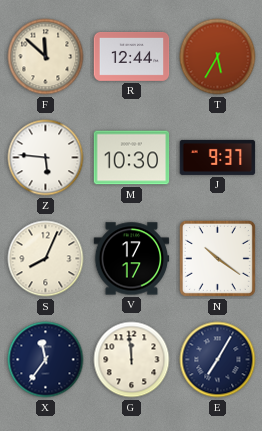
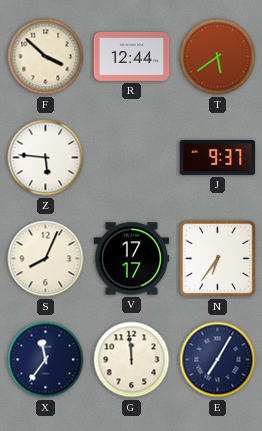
F: 11:52 -> 3:52 (46, 57)
T: 5:35 -> 5:39 (218, 57)
M: 10:30 -> none (132, 158)
N: 10:21 -> 6:36 (217, 258)
